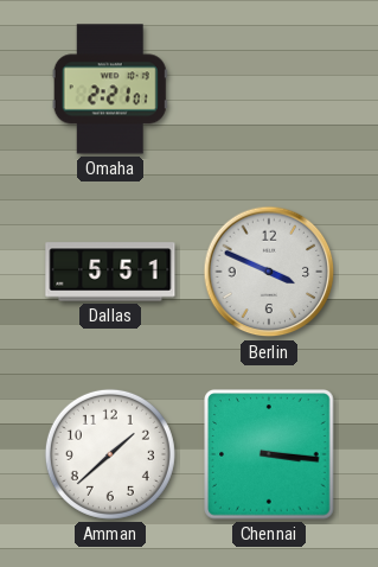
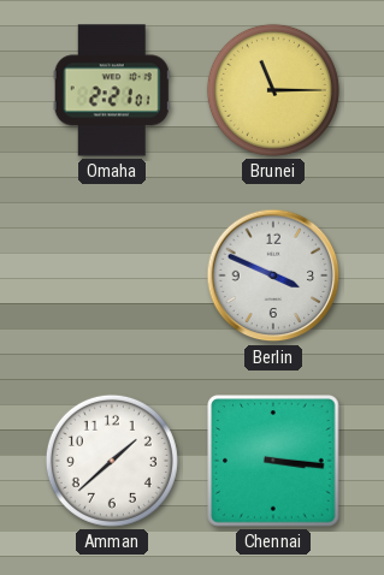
Brunei: none -> 11:15 (273, 90)
Dallas: 5:51 -> none (110, 272)
